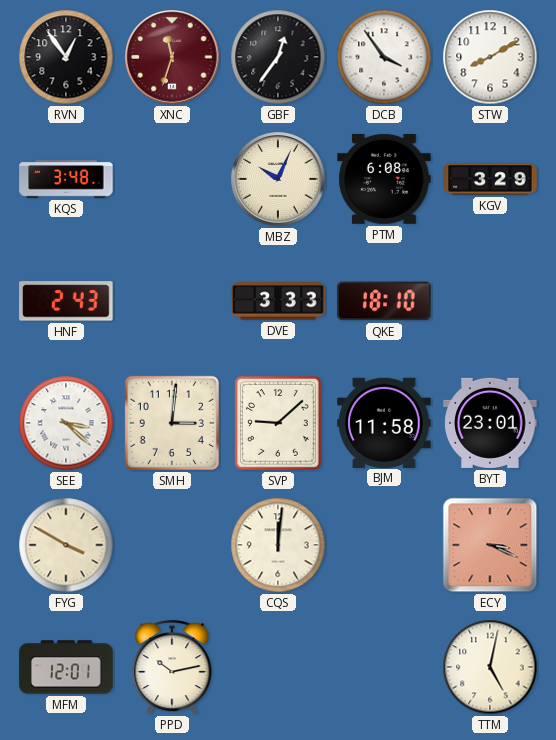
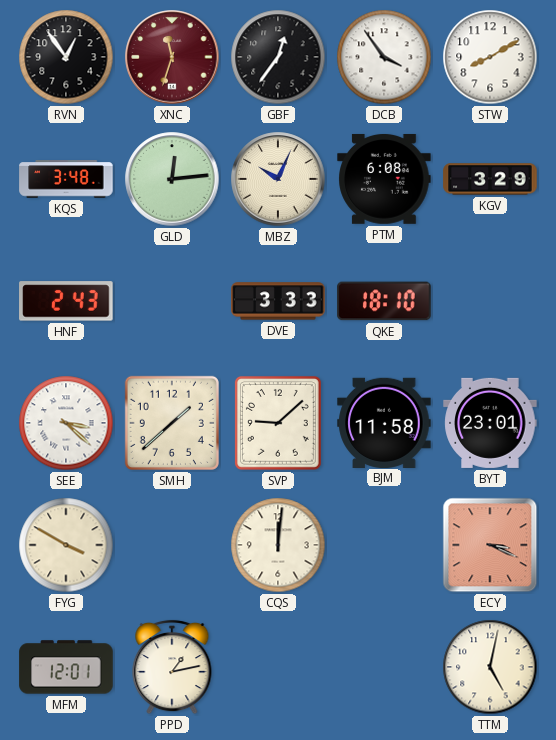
GLD: none -> 12:14 (172, 179)
SMH: 3:01 -> 1:38 (172, 423)
PPD: 10:13 -> 1:13 (172, 667)
